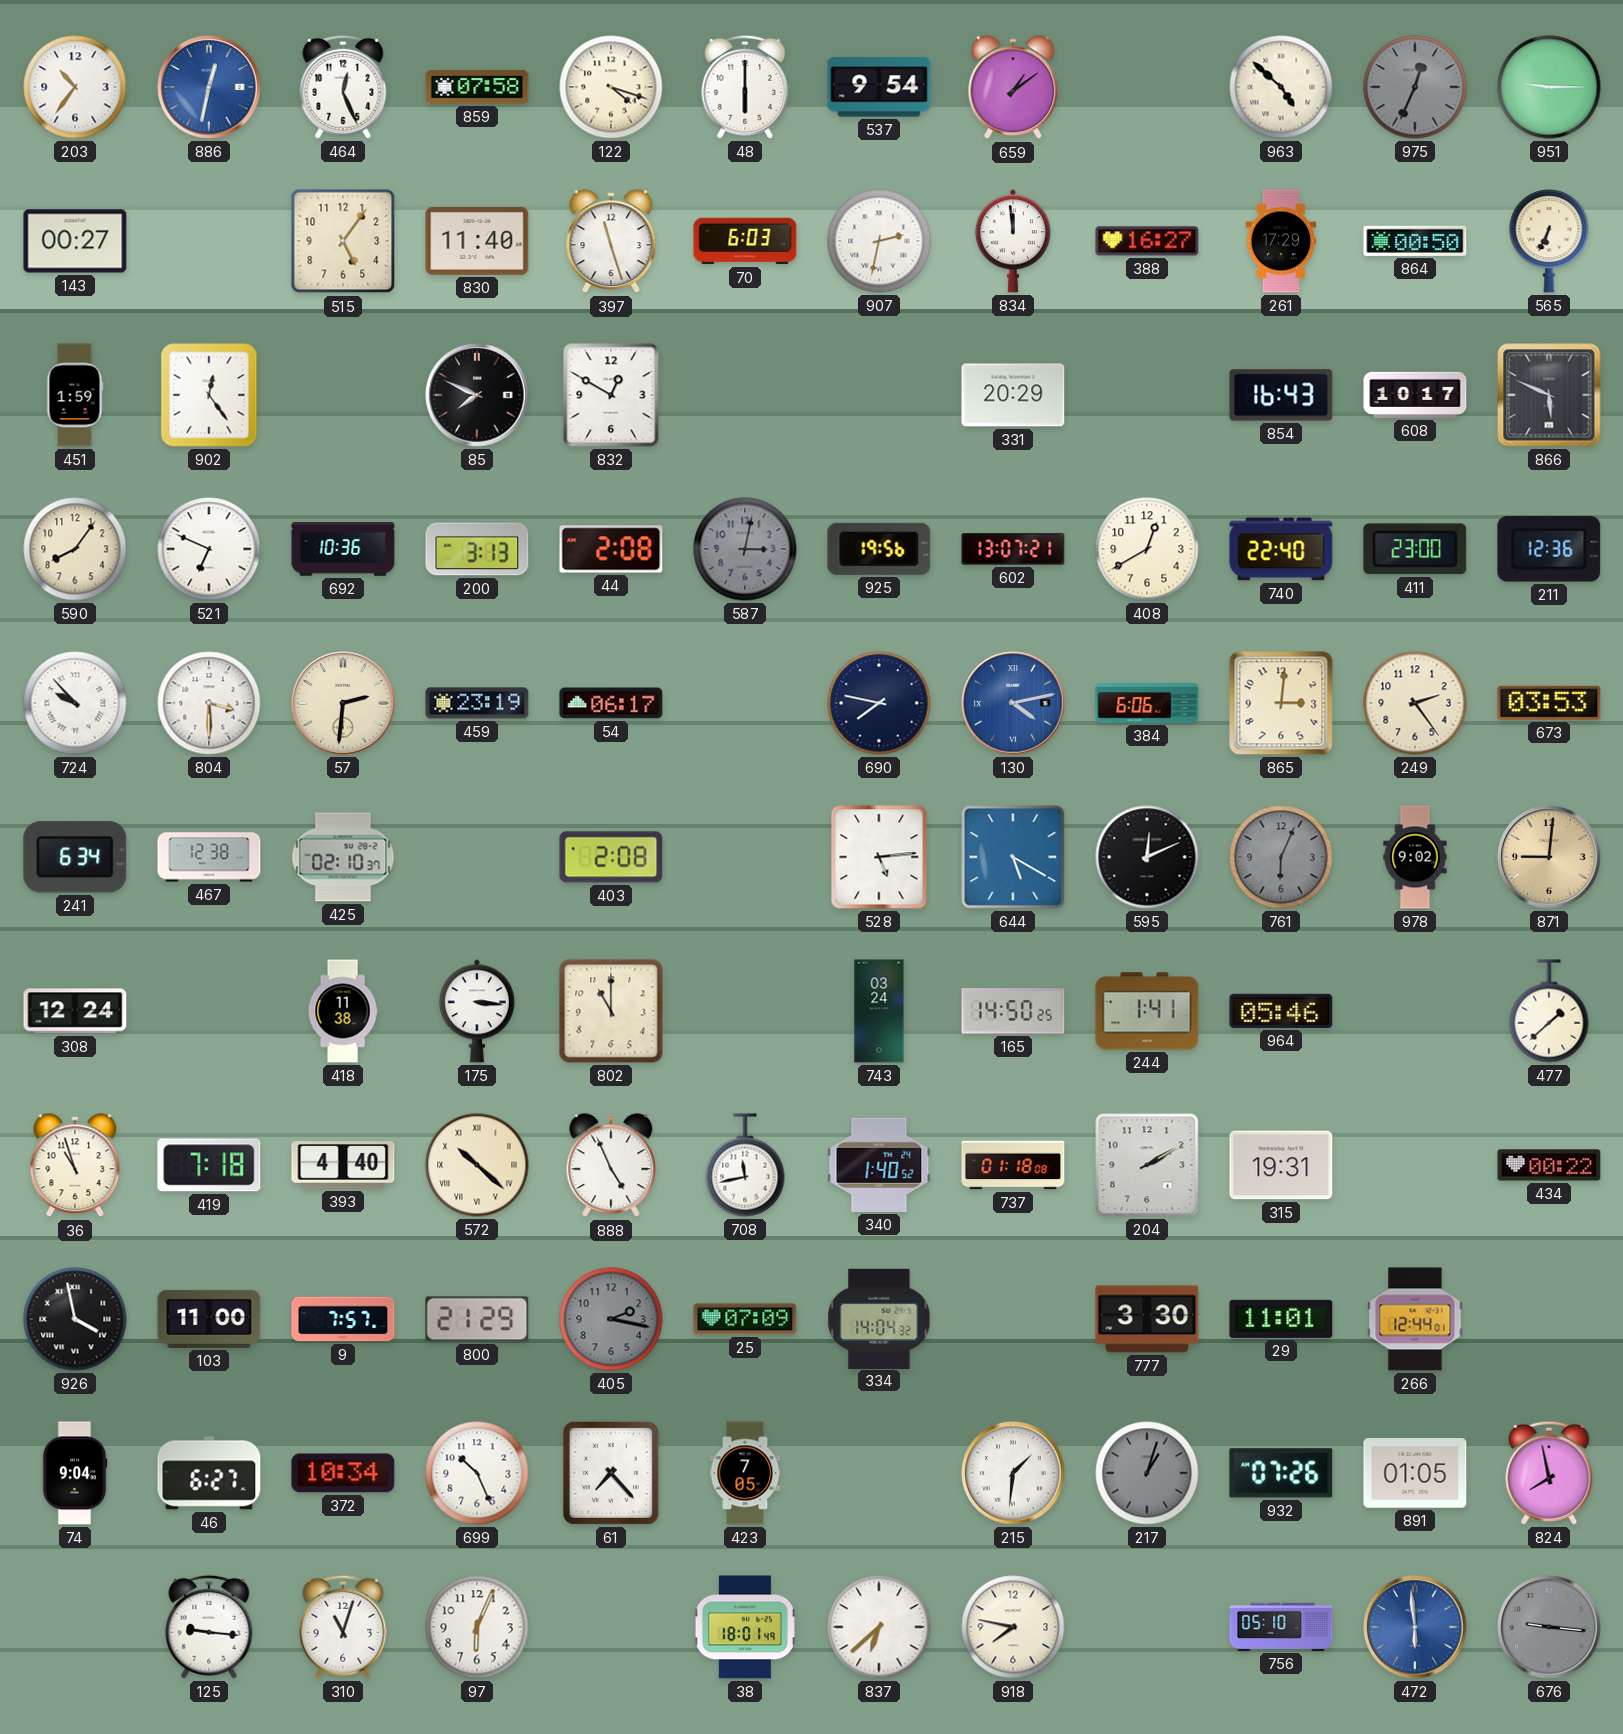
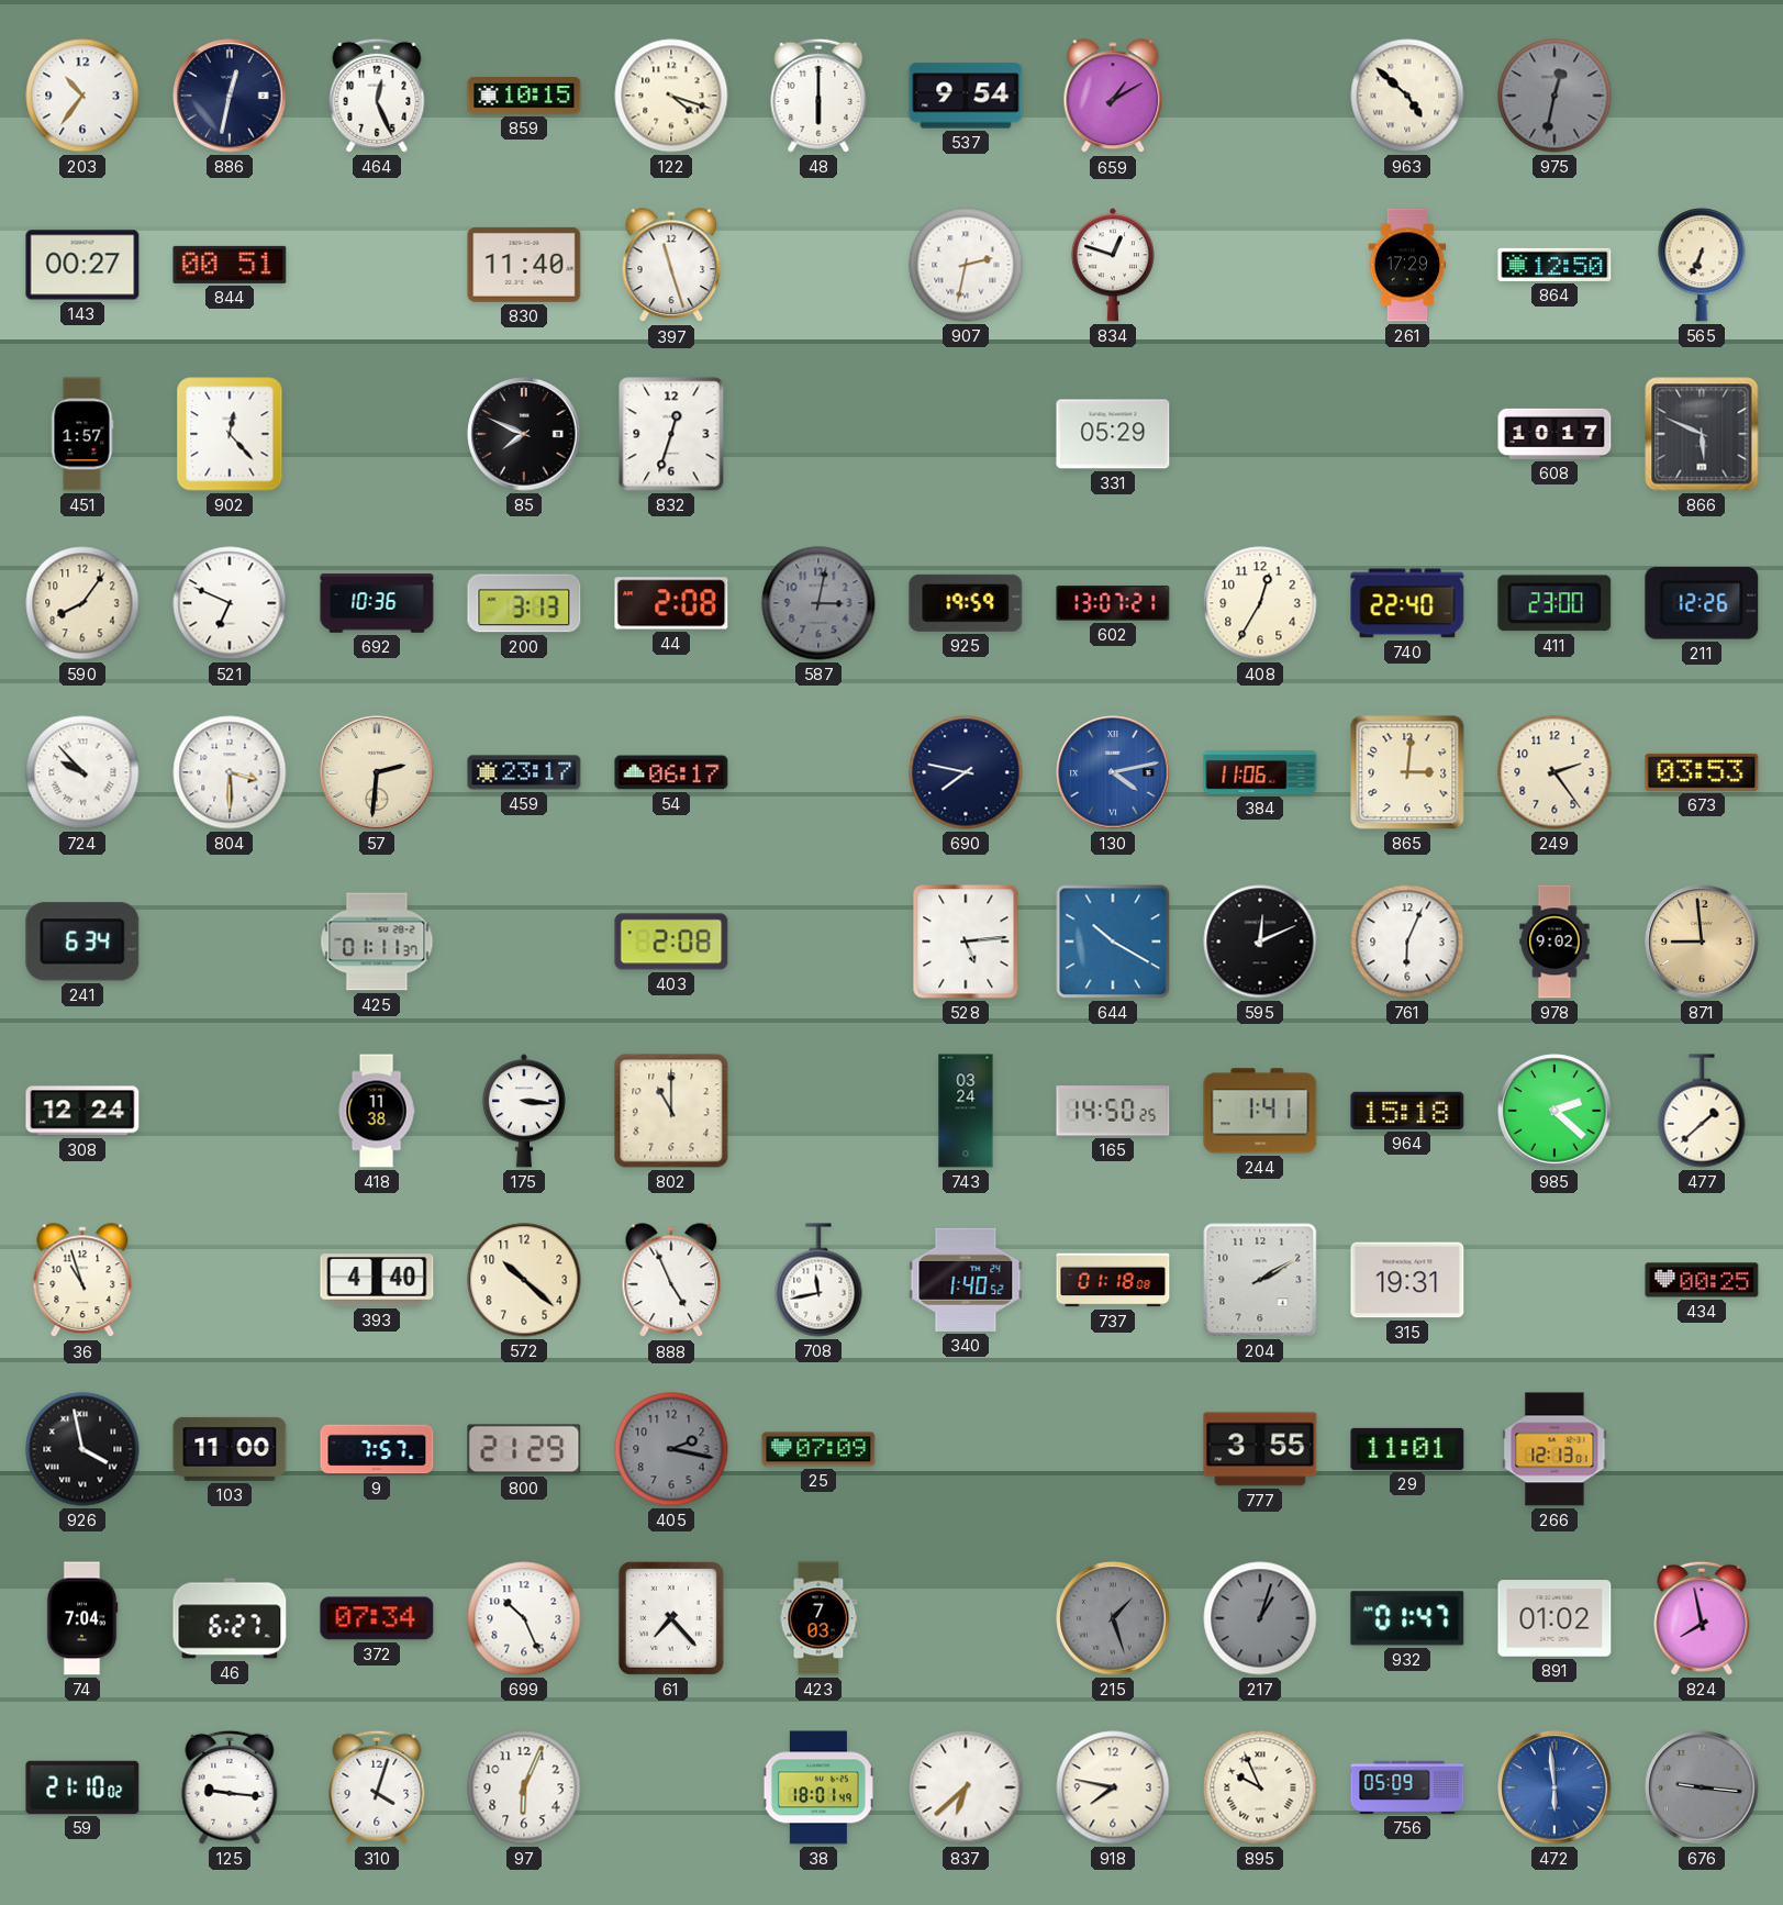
886 dial: blue -> navy (230, 96)
859: 07:58 -> 10:15 (524, 96)
659: 1:09 -> 1:10 (1113, 97)
975: 12:34 -> 12:32 (1554, 96)
951: 9:15 -> none (1549, 87)
844: none -> 00:51 (230, 265)
515: 5:06 -> none (343, 241)
70: 6:03 -> none (745, 241)
834: 11:59 -> 12:48 (1113, 265)
388: 16:27 -> none (1147, 241)
864: 00:50 -> 12:50 (1554, 265)
451: 1:59 -> 1:57 (82, 434)
902: 12:24 -> 12:23 (230, 434)
832: 12:50 -> 12:33 (671, 434)
331: 20:29 -> 05:29 (1113, 434)
854: 16:43 -> none (1281, 395)
925: 19:56 -> 19:59 (966, 603)
408: 12:40 -> 12:35 (1260, 603)
211: 12:36 -> 12:26 (1702, 604)
459: 23:19 -> 23:17 (524, 772)
384: 6:06 -> 11:06 (1260, 772)
467: 12:38 -> none (209, 857)
425: 02:10 -> 01:11 (377, 942)
644: 5:20 -> 10:20 (1113, 942)
761 dial: grey -> white (1407, 942)
871: 9:01 -> 8:59 (1702, 942)
964: 05:46 -> 15:18 (1407, 1111)
985: none -> 2:22 (1554, 1111)
419: 7:18 -> none (209, 1165)
572 numerals: Roman -> Arabic (524, 1280)
434: 00:22 -> 00:25 (1702, 1280)
334: 14:04 -> none (879, 1318)
777: 3:30 -> 3:55 (1260, 1449)
266: 12:44 -> 12:13 (1554, 1449)
74: 9:04 -> 7:04 (82, 1618)
372: 10:34 -> 07:34 (377, 1618)
423: 7:05 -> 7:03 (818, 1618)
215: 1:31 -> 1:27 (1113, 1618)
215 dial: white -> grey (1113, 1618)
932: 07:26 -> 01:47 (1407, 1618)
891: 01:05 -> 01:02 (1554, 1618)
59: none -> 21:10 (82, 1787)
310: 11:03 -> 4:03 (377, 1787)
895: none -> 9:56 (1260, 1787)
756: 05:10 -> 05:09 (1407, 1787)
